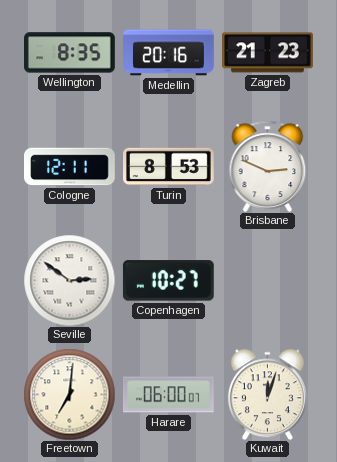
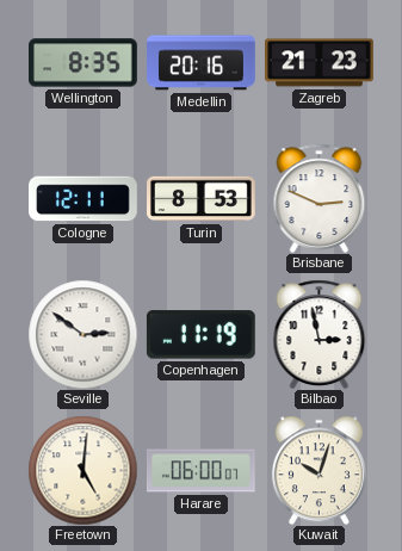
Copenhagen: 10:27 -> 11:19 (200, 335)
Bilbao: none -> 2:58 (320, 334)
Freetown: 7:01 -> 5:01 (82, 470)
Kuwait: 12:03 -> 10:03 (318, 470)
